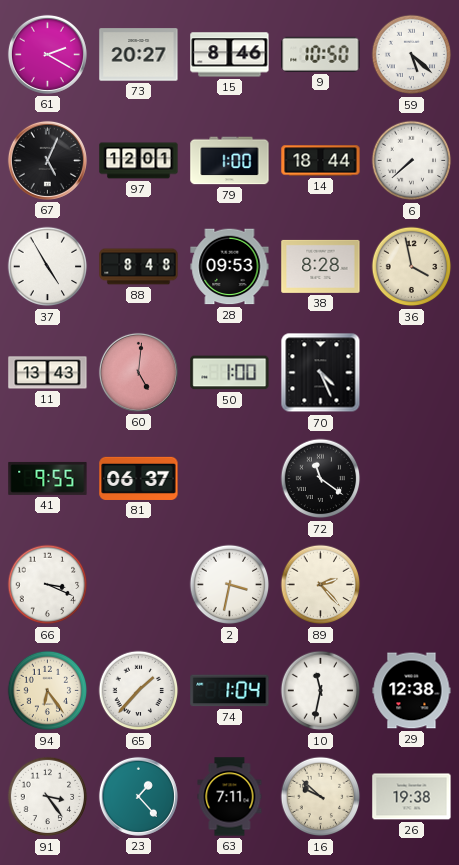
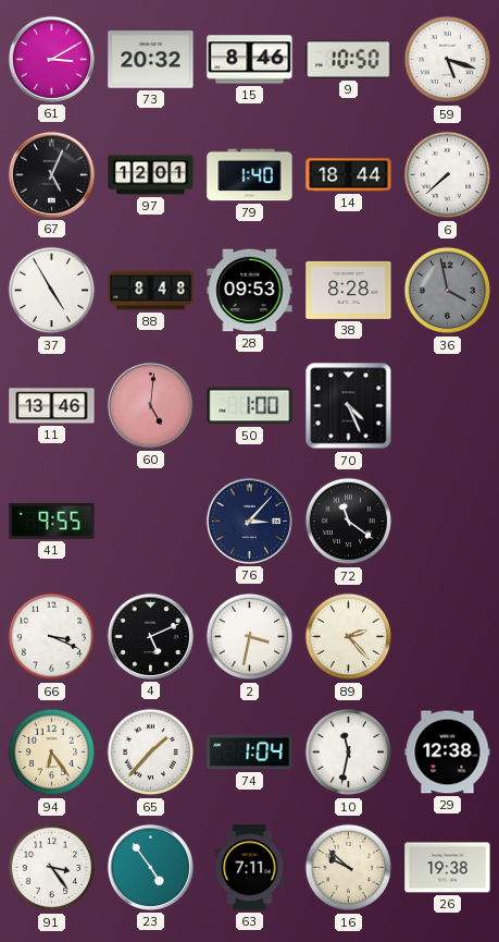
61: 2:20 -> 3:10 (51, 59)
73: 20:27 -> 20:32 (151, 60)
59: 5:22 -> 5:18 (448, 60)
79: 1:00 -> 1:40 (250, 175)
36 dial: cream -> grey (448, 291)
11: 13:43 -> 13:46 (52, 406)
81: 06:37 -> none (139, 478)
76: none -> 3:07 (249, 521)
4: none -> 5:11 (150, 636)
23: 1:23 -> 4:54 (150, 867)
